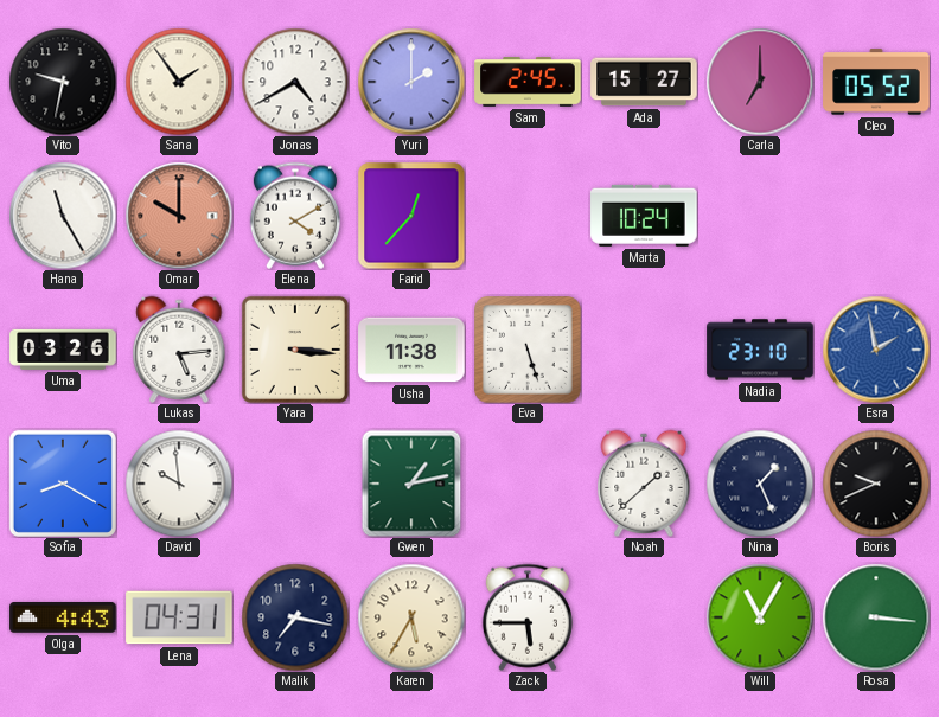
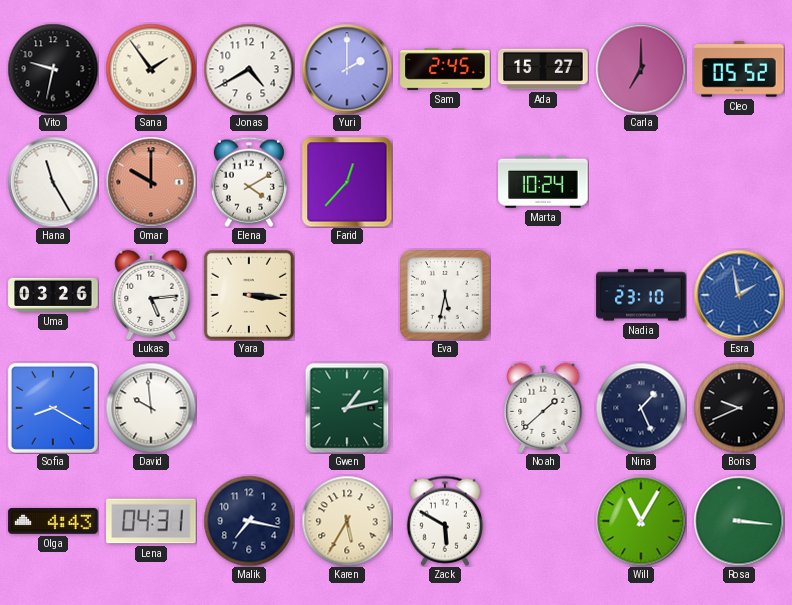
Usha: 11:38 -> none (411, 350)
Eva: 5:27 -> 5:32 (446, 296)
Zack: 5:45 -> 5:50 (445, 521)
